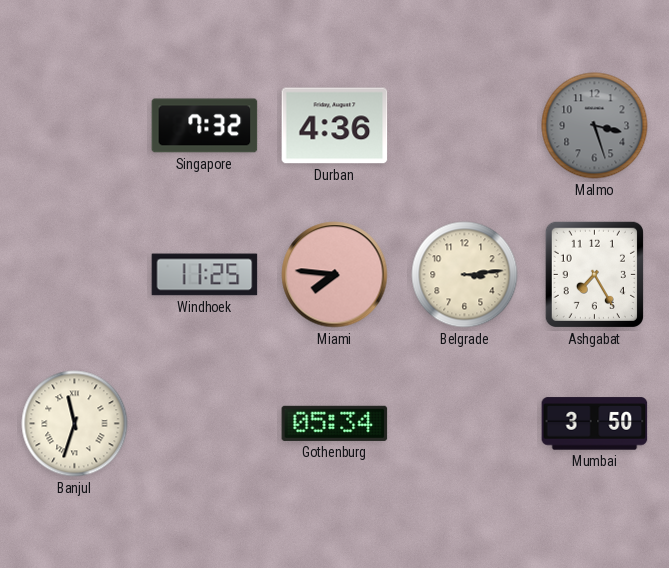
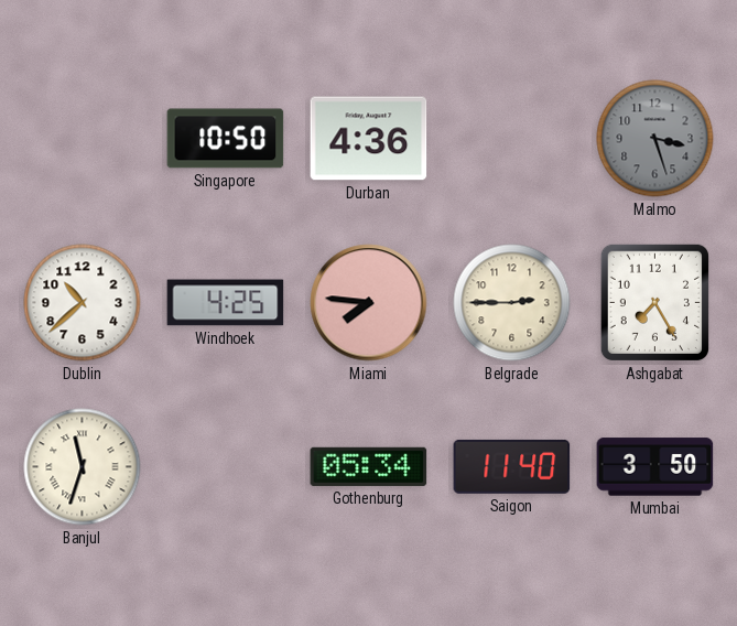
Singapore: 7:32 -> 10:50 (226, 139)
Dublin: none -> 10:38 (83, 303)
Windhoek: 11:25 -> 4:25 (226, 303)
Belgrade: 3:14 -> 2:45 (512, 303)
Saigon: none -> 11:40 (512, 466)
